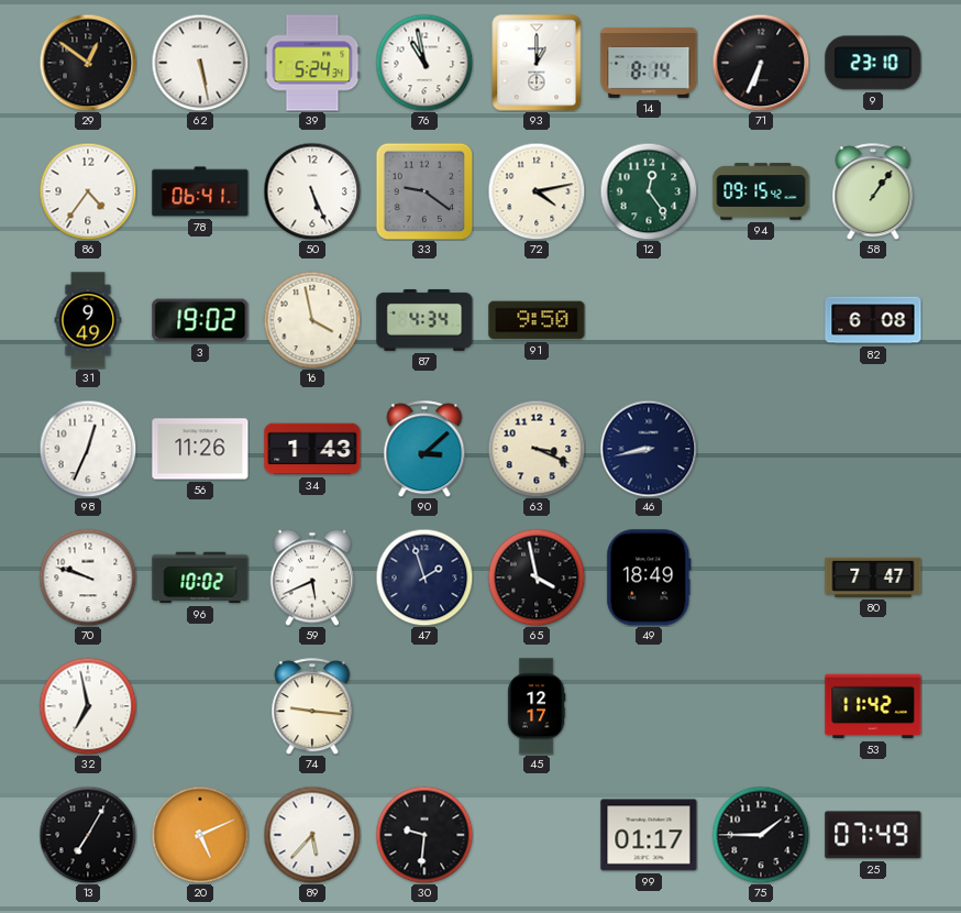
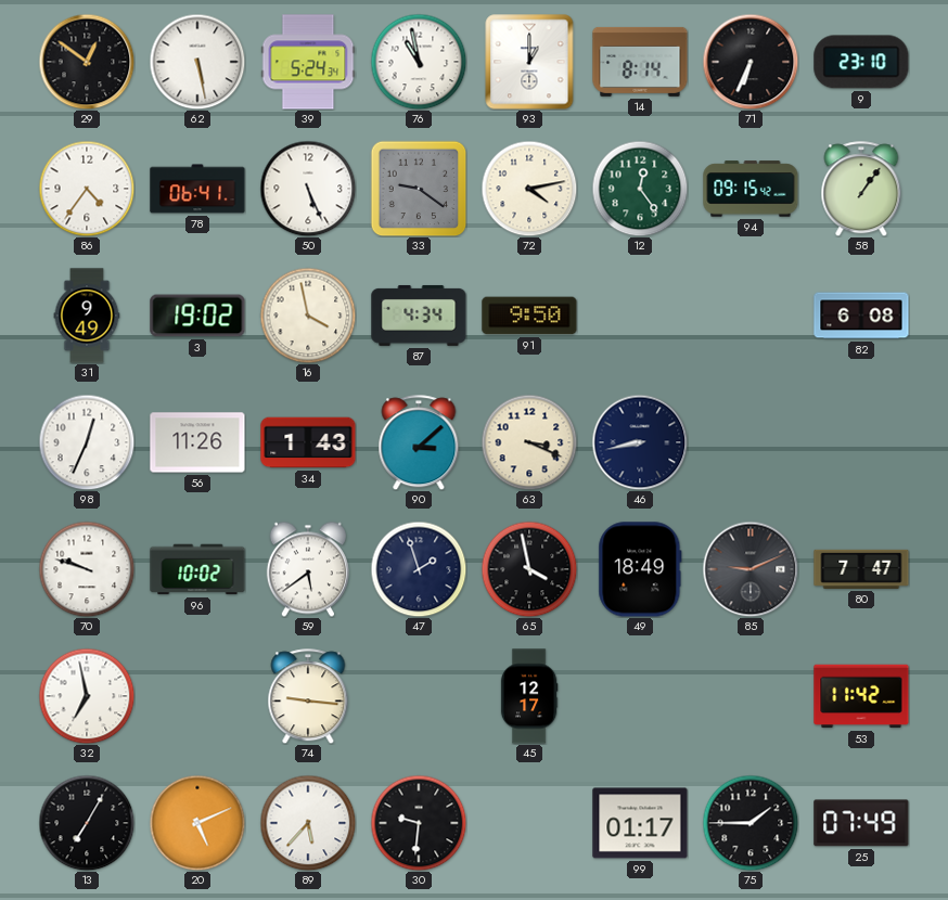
59: 5:41 -> 5:39 (308, 569)
85: none -> 9:11 (751, 569)
